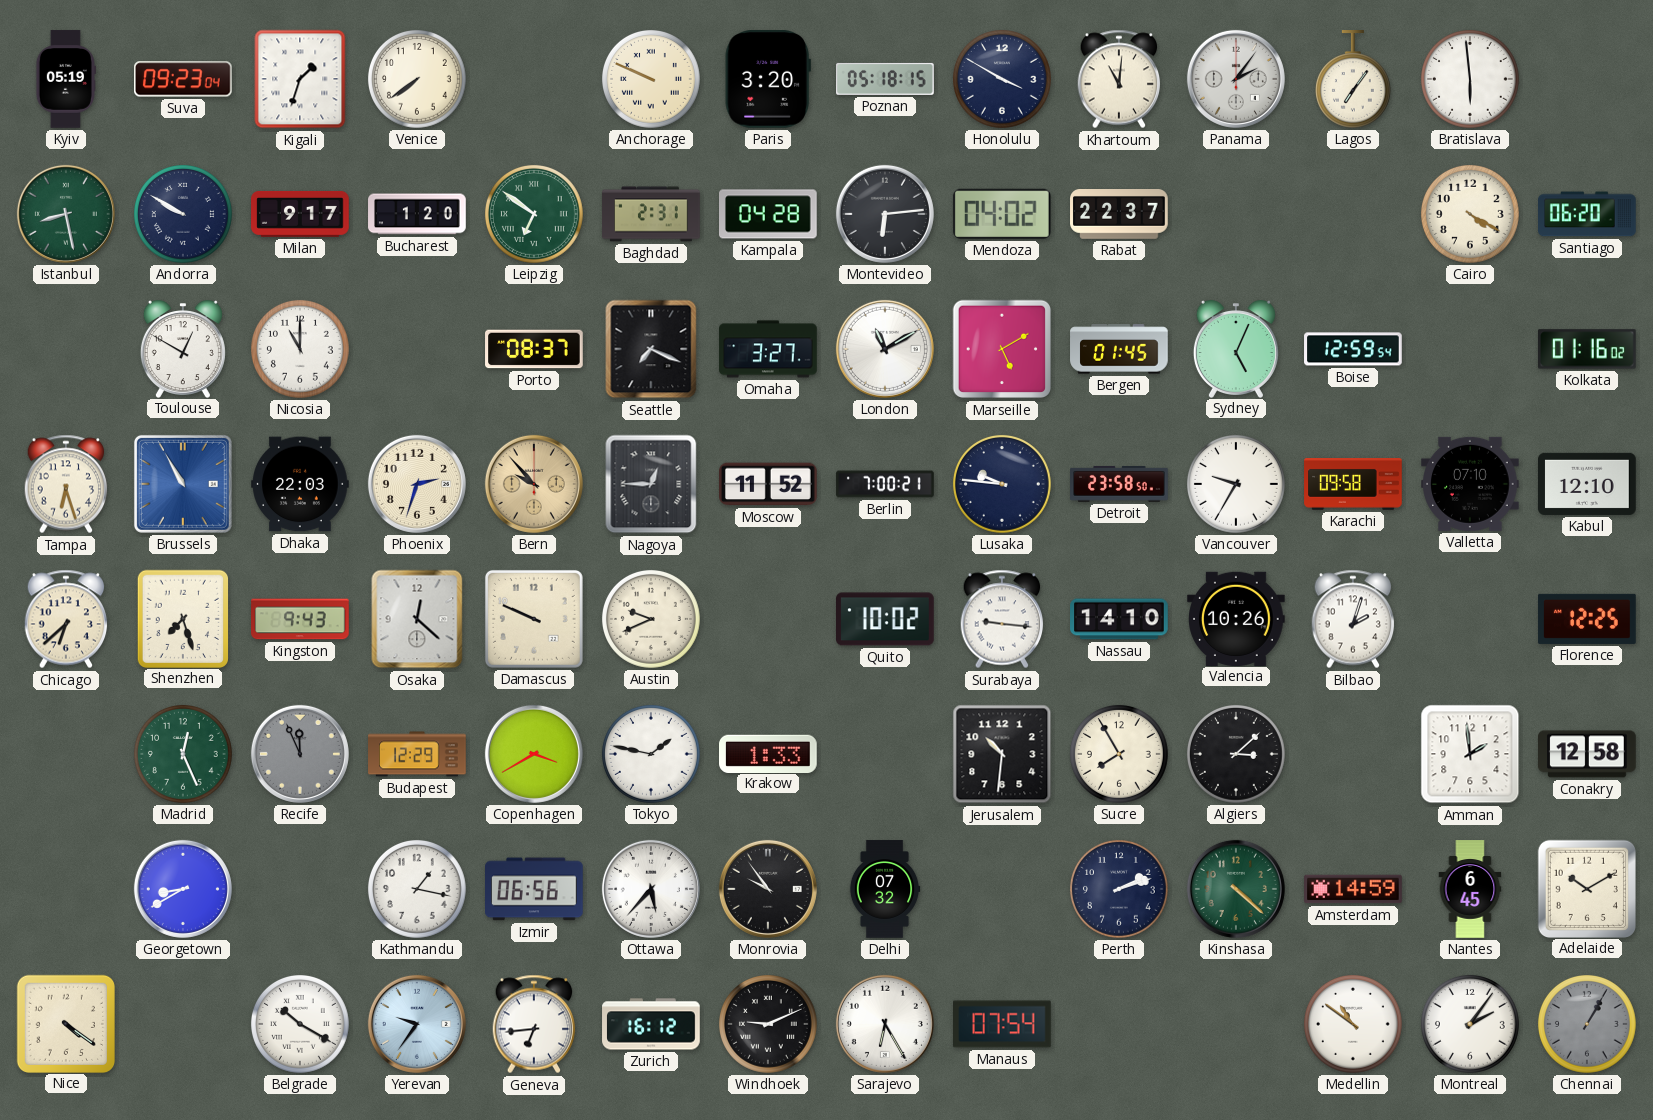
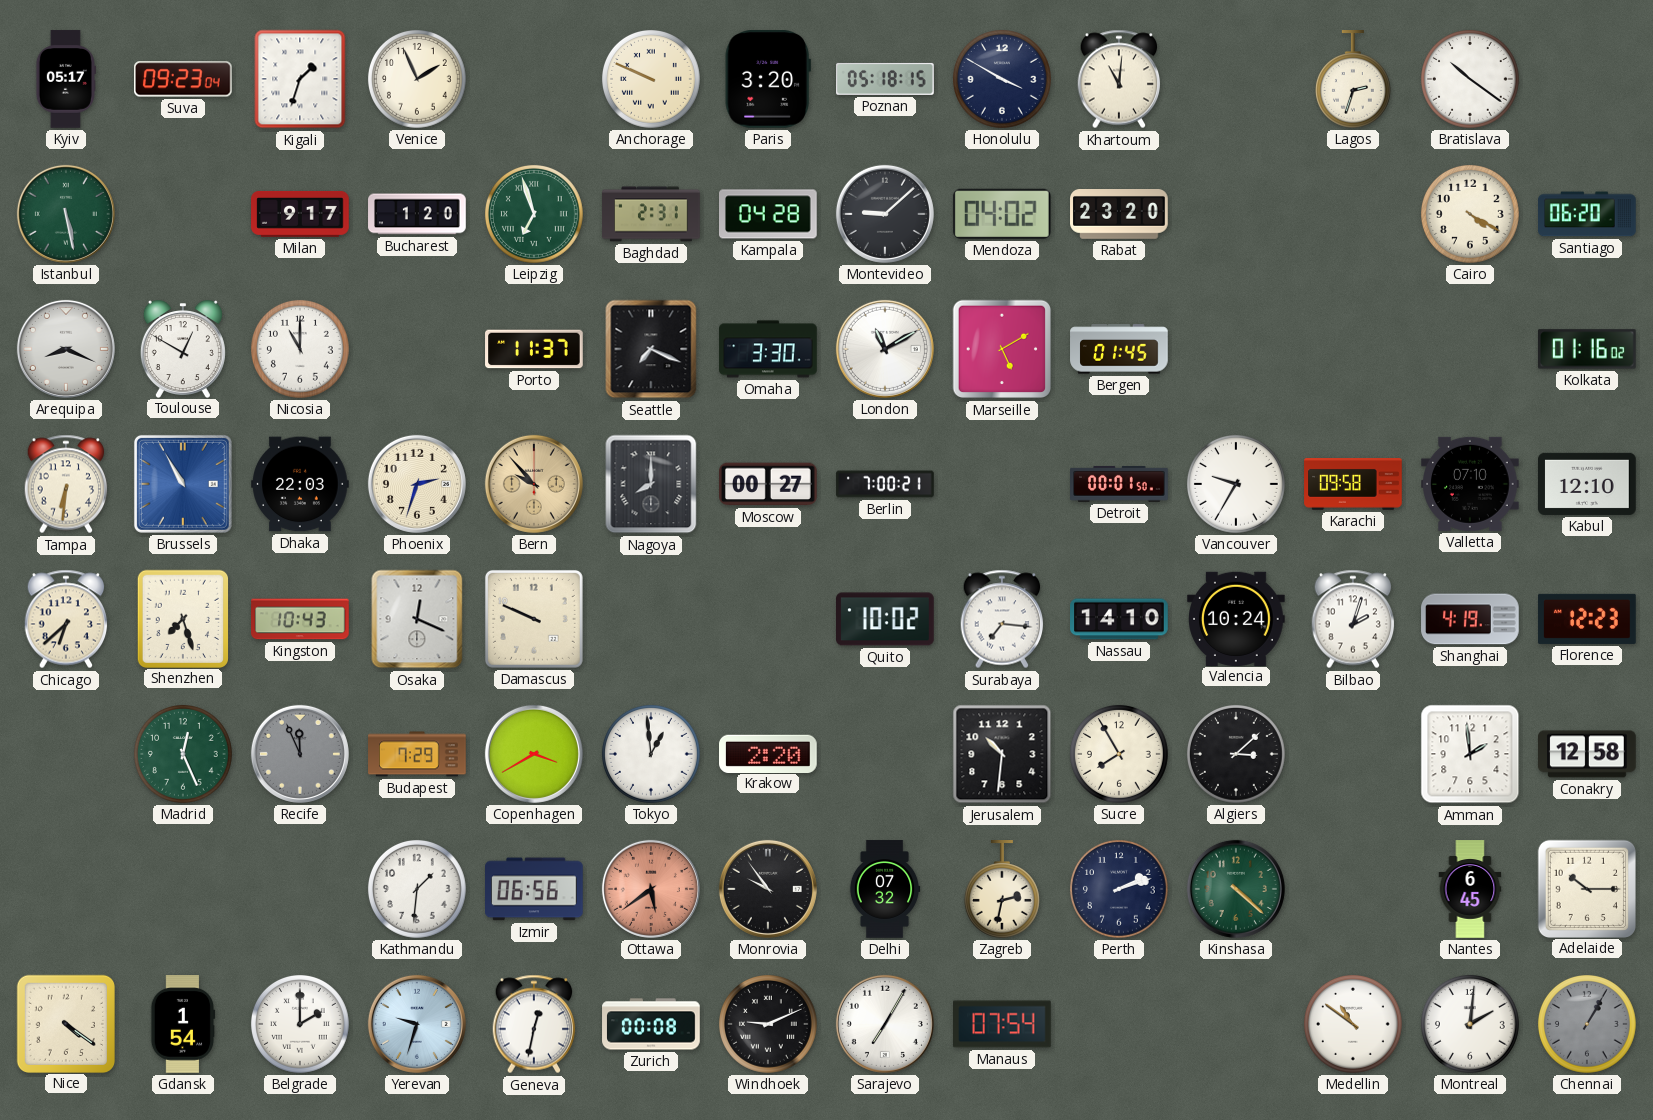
Kyiv: 05:19 -> 05:17 (65, 79)
Venice: 7:39 -> 1:56 (417, 79)
Panama: 2:06 -> none (1236, 79)
Lagos: 7:06 -> 2:33 (1353, 79)
Bratislava: 5:59 -> 10:21 (1470, 79)
Istanbul: 8:28 -> 5:28 (66, 214)
Andorra: 9:50 -> none (183, 214)
Leipzig: 6:51 -> 6:57 (534, 214)
Montevideo: 6:14 -> 9:08 (885, 214)
Rabat: 22:37 -> 23:20 (1119, 215)
Arequipa: none -> 8:19 (66, 349)
Porto: 08:37 -> 11:37 (534, 349)
Omaha: 3:27 -> 3:30 (768, 349)
Sydney: 5:04 -> none (1236, 349)
Boise: 12:59 -> none (1353, 349)
Tampa: 6:27 -> 6:31 (66, 484)
Nagoya: 12:45 -> 8:00 (651, 484)
Moscow: 11:52 -> 00:27 (769, 484)
Lusaka: 9:46 -> none (1002, 484)
Detroit: 23:58 -> 00:01 (1119, 485)
Kingston: 9:43 -> 10:43 (300, 619)
Osaka: 12:22 -> 12:19 (417, 619)
Austin: 9:41 -> none (651, 619)
Surabaya: 9:16 -> 7:16 (1002, 619)
Valencia: 10:26 -> 10:24 (1236, 618)
Shanghai: none -> 4:19 (1470, 619)
Florence: 12:25 -> 12:23 (1587, 619)
Budapest: 12:29 -> 7:29 (417, 754)
Tokyo: 1:47 -> 12:59 (651, 754)
Krakow: 1:33 -> 2:20 (769, 753)
Georgetown: 8:40 -> none (183, 889)
Kathmandu: 1:17 -> 1:31 (417, 889)
Ottawa: 5:37 -> 5:39 (651, 889)
Ottawa dial: white -> salmon (651, 889)
Zagreb: none -> 2:32 (1002, 889)
Amsterdam: 14:59 -> none (1353, 889)
Adelaide: 10:10 -> 10:15 (1586, 888)
Gdansk: none -> 1:54 (183, 1024)
Belgrade: 10:20 -> 2:00 (300, 1024)
Yerevan: 9:36 -> 9:33 (417, 1024)
Geneva: 6:44 -> 12:32 (534, 1024)
Zurich: 16:12 -> 00:08 (651, 1024)
Sarajevo: 6:25 -> 7:05 (885, 1024)
Montreal: 2:06 -> 2:01 (1470, 1024)
